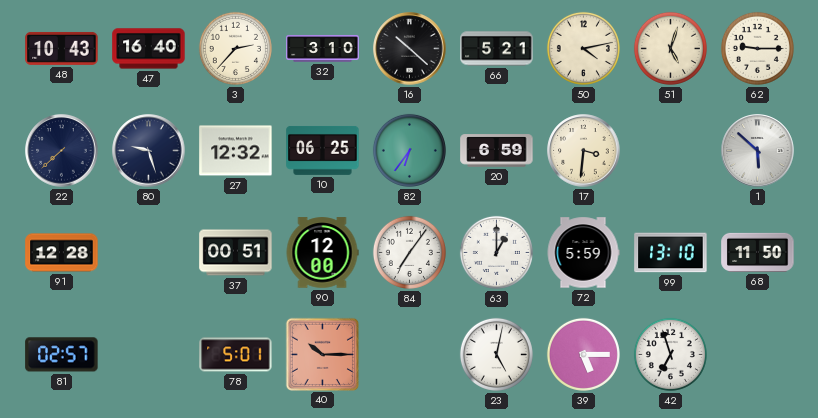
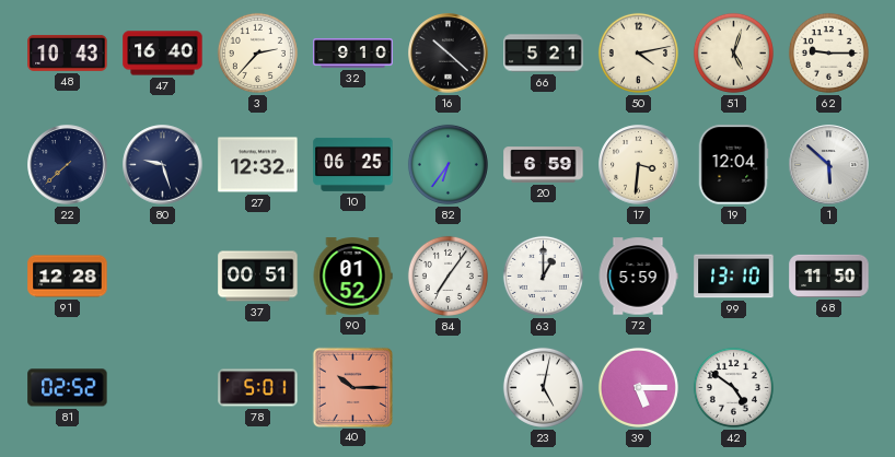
32: 3:10 -> 9:10 (353, 54)
19: none -> 12:04 (733, 165)
90: 12:00 -> 01:52 (352, 277)
81: 02:57 -> 02:52 (68, 388)
42: 6:57 -> 4:51 (733, 387)
